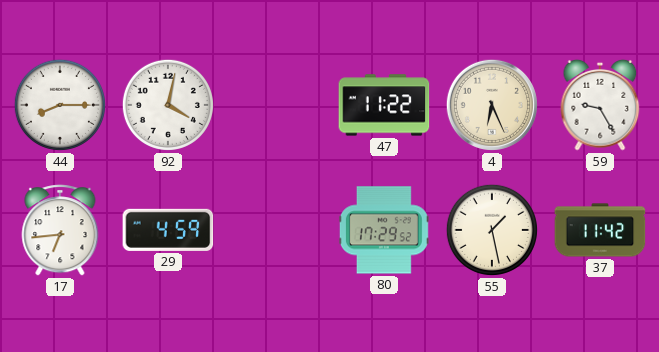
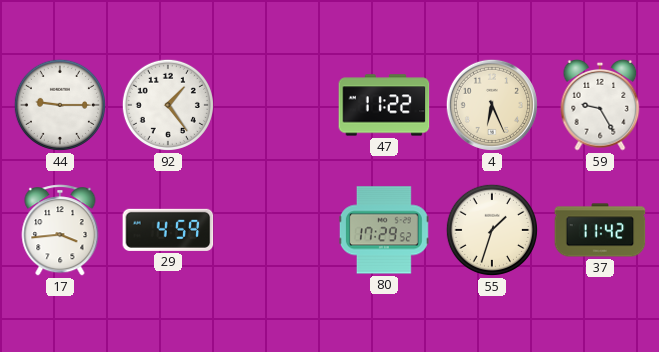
44: 8:15 -> 9:15 (60, 105)
92: 4:02 -> 1:24 (168, 105)
17: 6:44 -> 3:44 (60, 230)
55: 1:28 -> 1:33 (492, 230)
